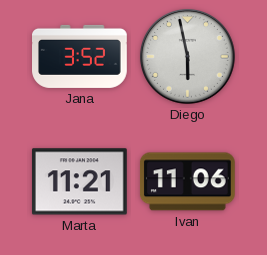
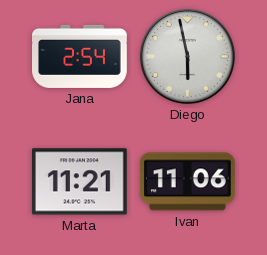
Jana: 3:52 -> 2:54 (80, 56)
